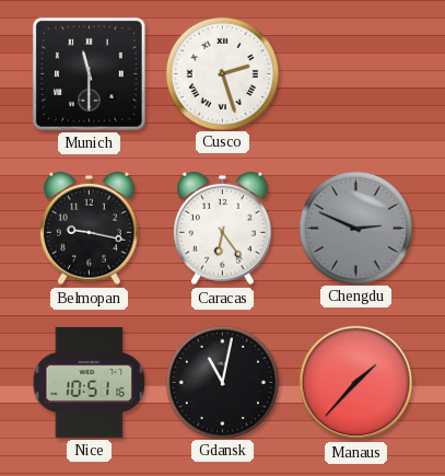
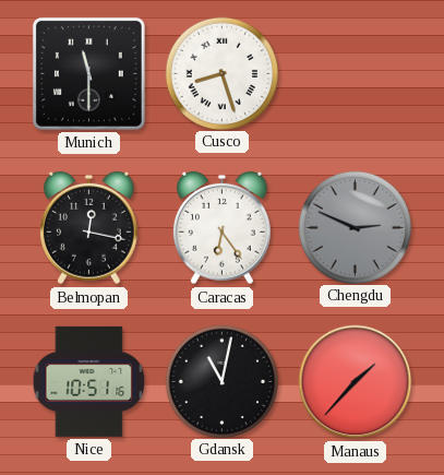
Cusco: 2:27 -> 8:27 (221, 73)
Belmopan: 9:17 -> 12:17 (89, 228)
